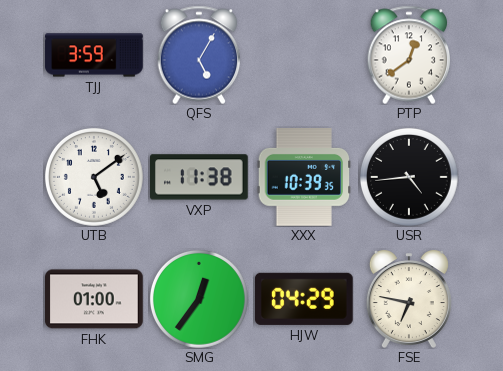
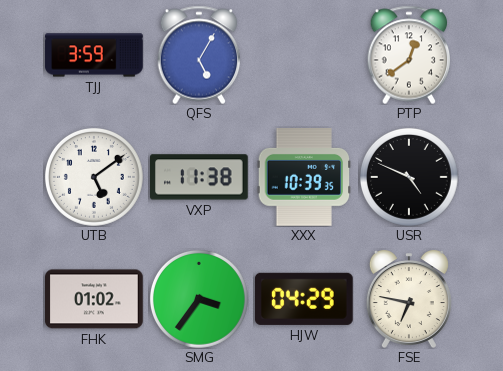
USR: 4:44 -> 4:49 (409, 177)
FHK: 01:00 -> 01:02 (95, 299)
SMG: 12:36 -> 3:36 (199, 299)
